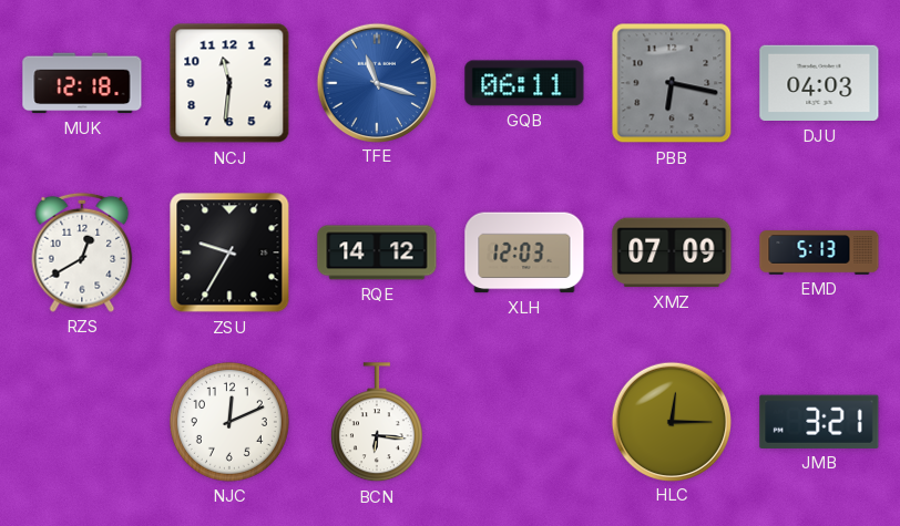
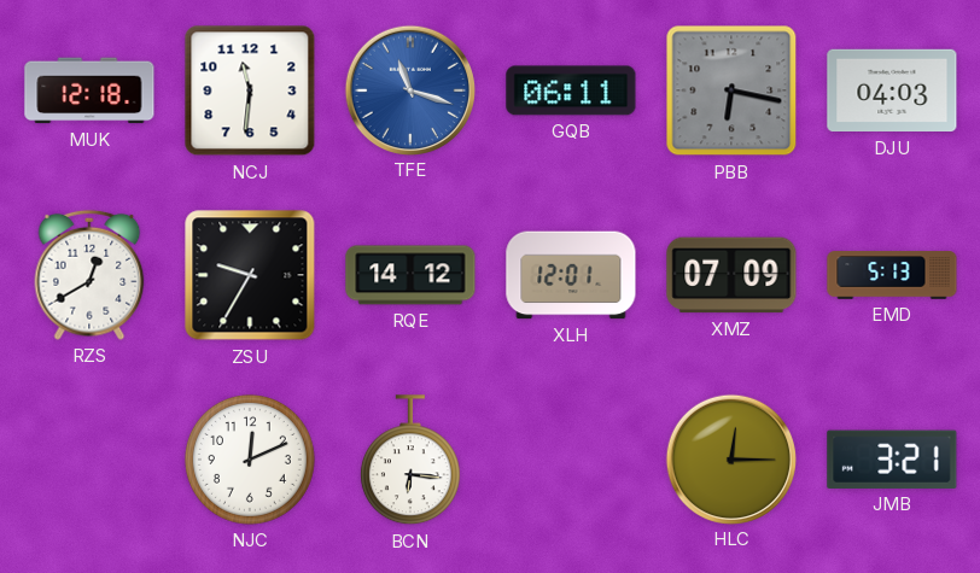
XLH: 12:03 -> 12:01 (571, 275)
